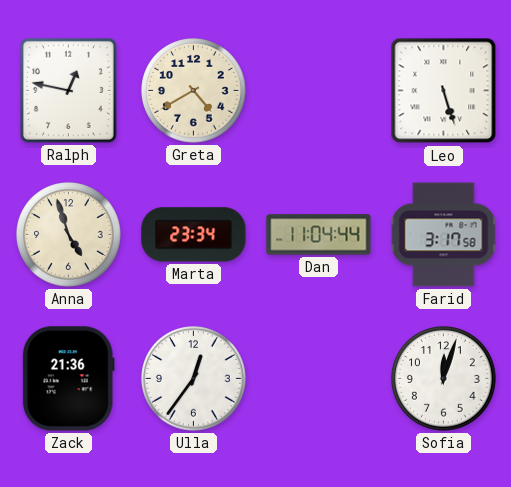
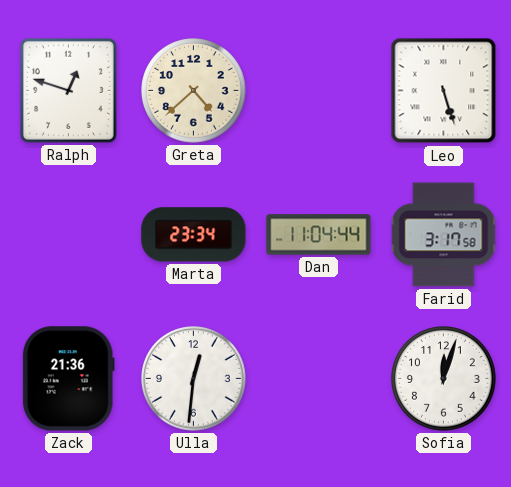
Ralph: 12:47 -> 12:48 (68, 90)
Greta: 4:40 -> 4:38 (194, 91)
Anna: 4:57 -> none (69, 235)
Ulla: 12:36 -> 12:31 (194, 379)
